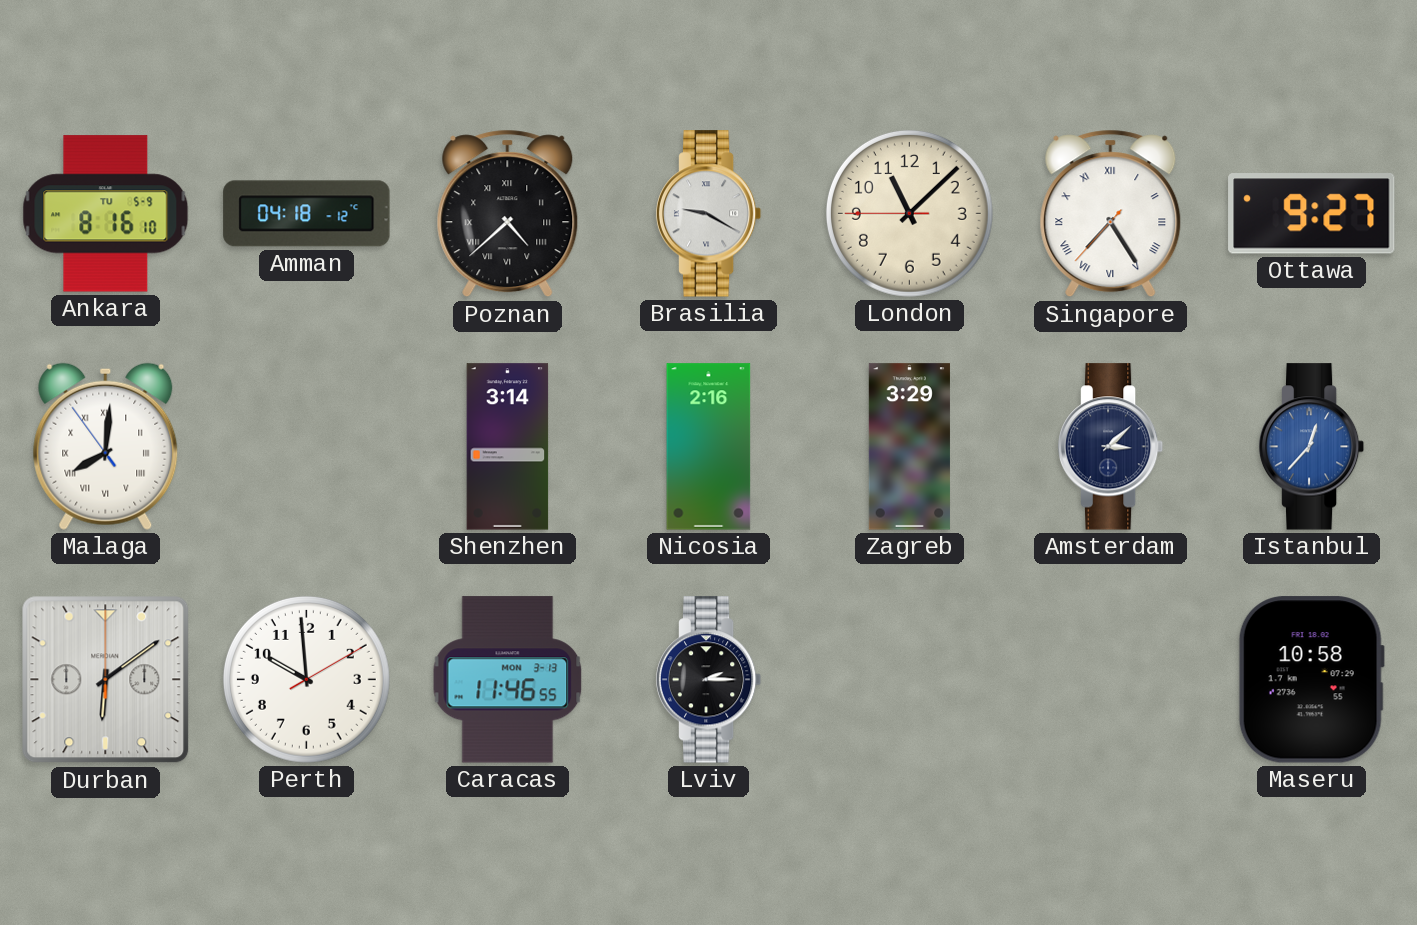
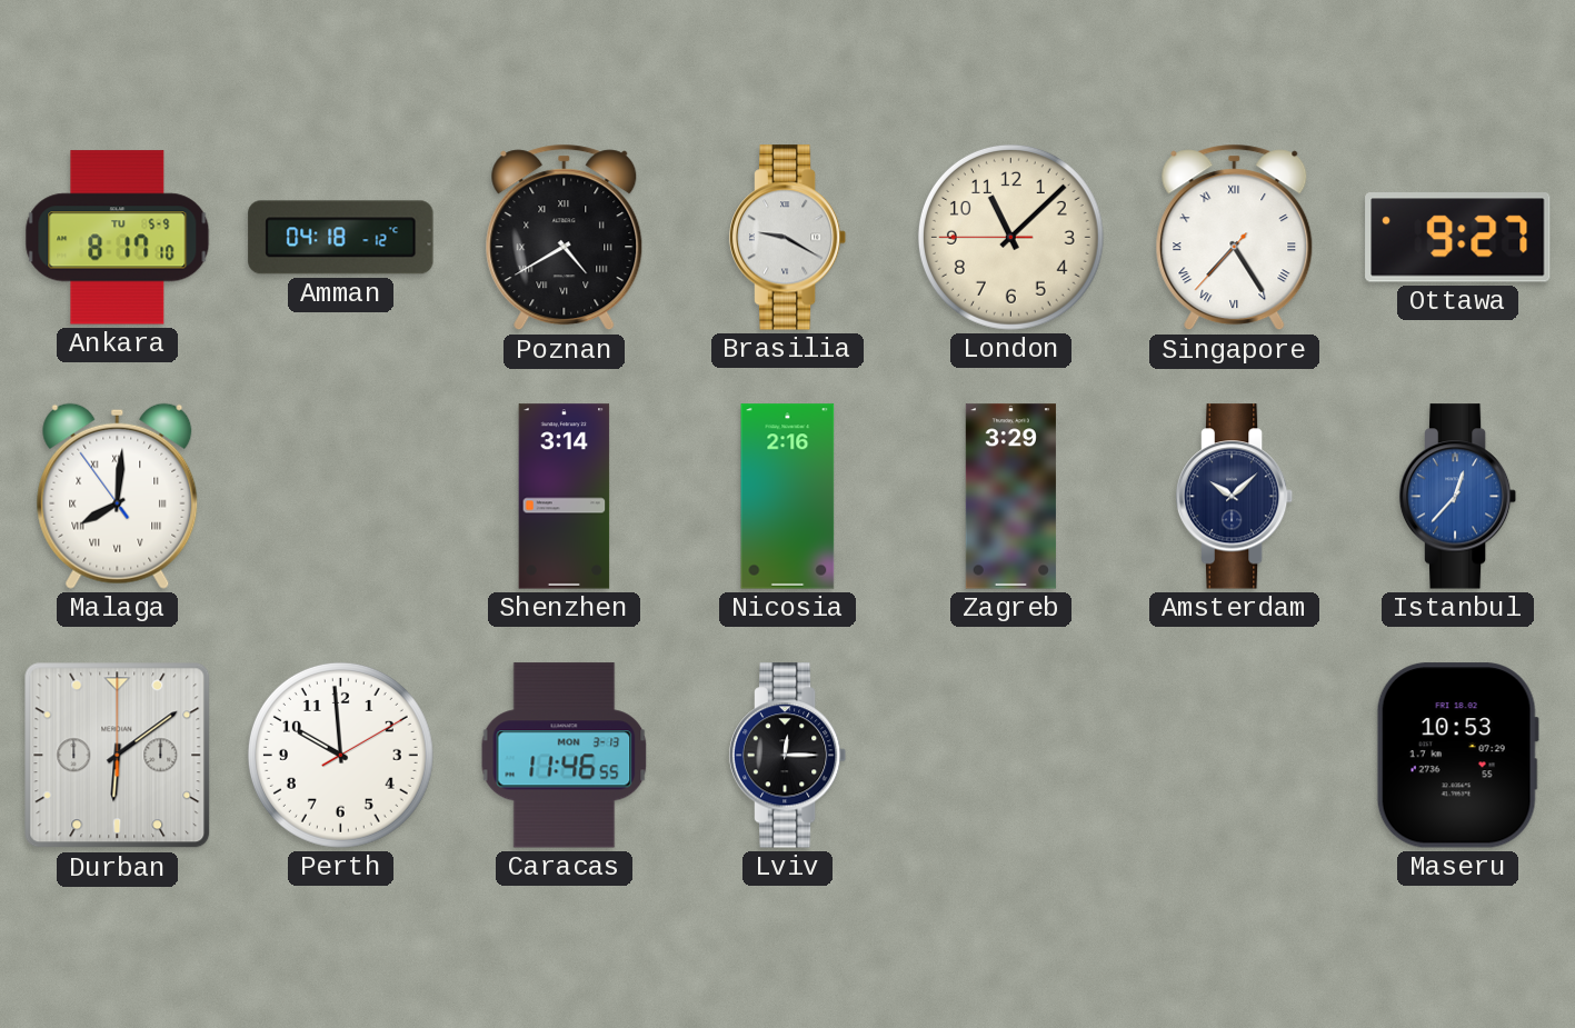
Ankara: 8:16 -> 8:17 (118, 238)
Poznan: 4:38 -> 4:40 (565, 238)
Amsterdam: 3:08 -> 10:08 (1235, 497)
Lviv: 2:15 -> 12:15 (788, 756)
Maseru: 10:58 -> 10:53 (1457, 756)
